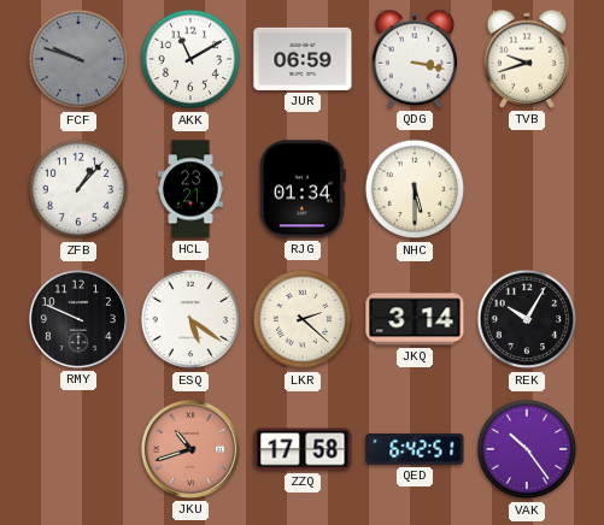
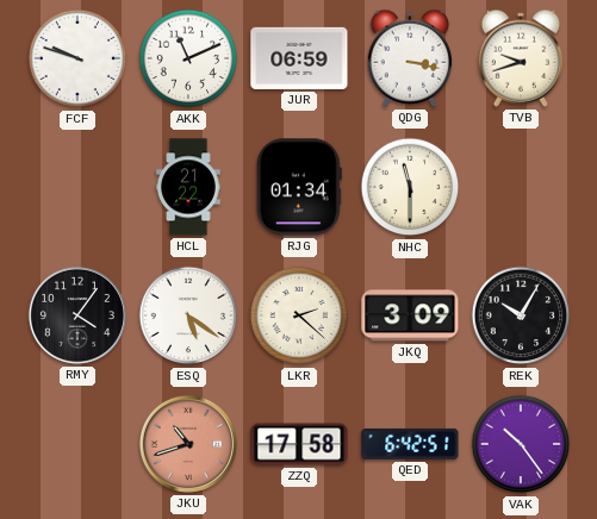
FCF dial: grey -> white (77, 58)
AKK: 11:10 -> 11:11 (188, 58)
ZFB: 1:07 -> none (78, 189)
HCL: 23:21 -> 21:22 (188, 187)
NHC: 5:30 -> 11:30 (410, 187)
RMY: 9:49 -> 4:06 (77, 315)
JKQ: 3:14 -> 3:09 (410, 315)
